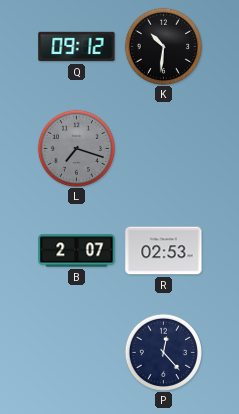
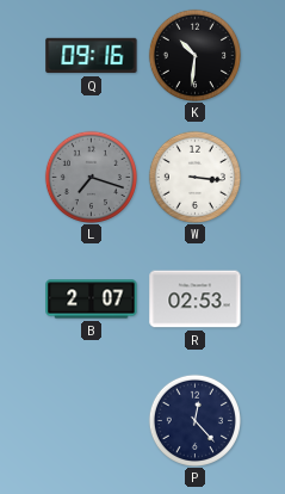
Q: 09:12 -> 09:16 (92, 56)
W: none -> 3:16 (194, 177)
